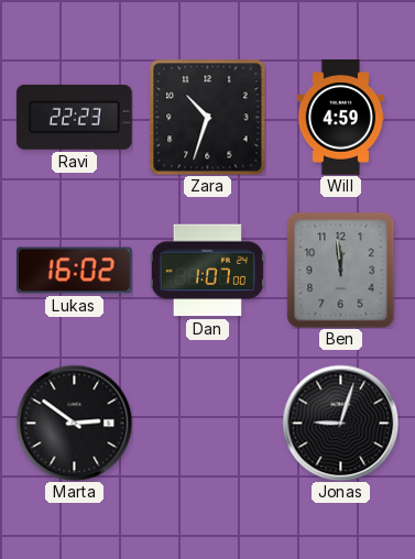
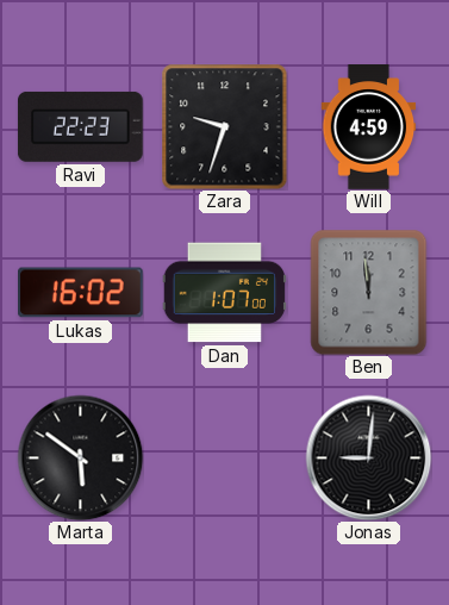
Zara: 10:33 -> 9:33 (224, 126)
Marta: 2:51 -> 5:51 (80, 457)
Jonas: 9:03 -> 9:01 (368, 457)
